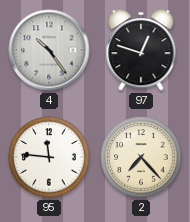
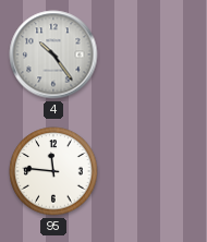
97: 12:48 -> none (141, 50)
2: 7:23 -> none (141, 157)
